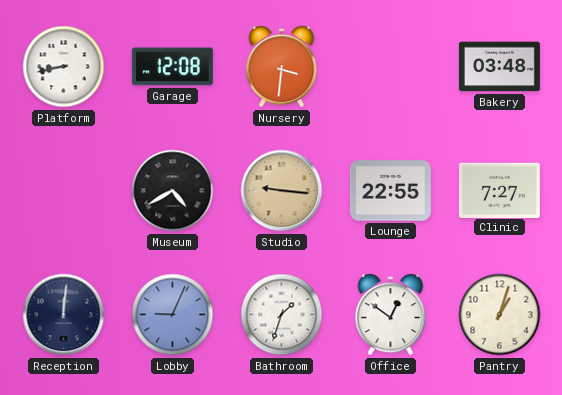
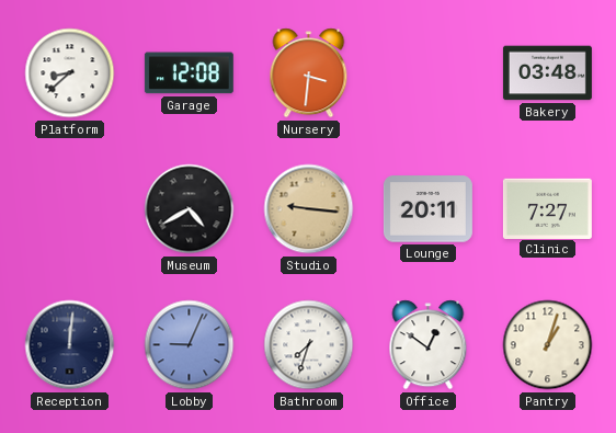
Platform: 8:43 -> 8:38 (70, 73)
Lounge: 22:55 -> 20:11 (427, 209)
Bathroom: 1:33 -> 7:33 (309, 345)
